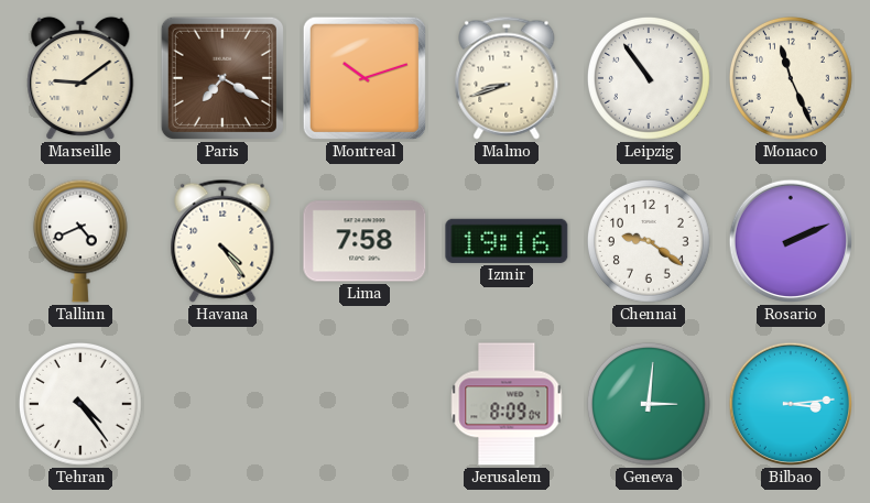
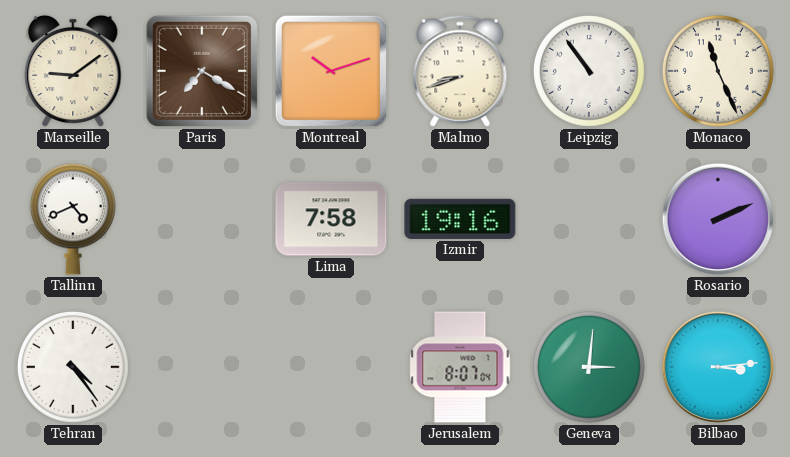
Havana: 4:24 -> none (222, 241)
Chennai: 9:21 -> none (649, 241)
Jerusalem: 8:09 -> 8:07 (460, 367)
